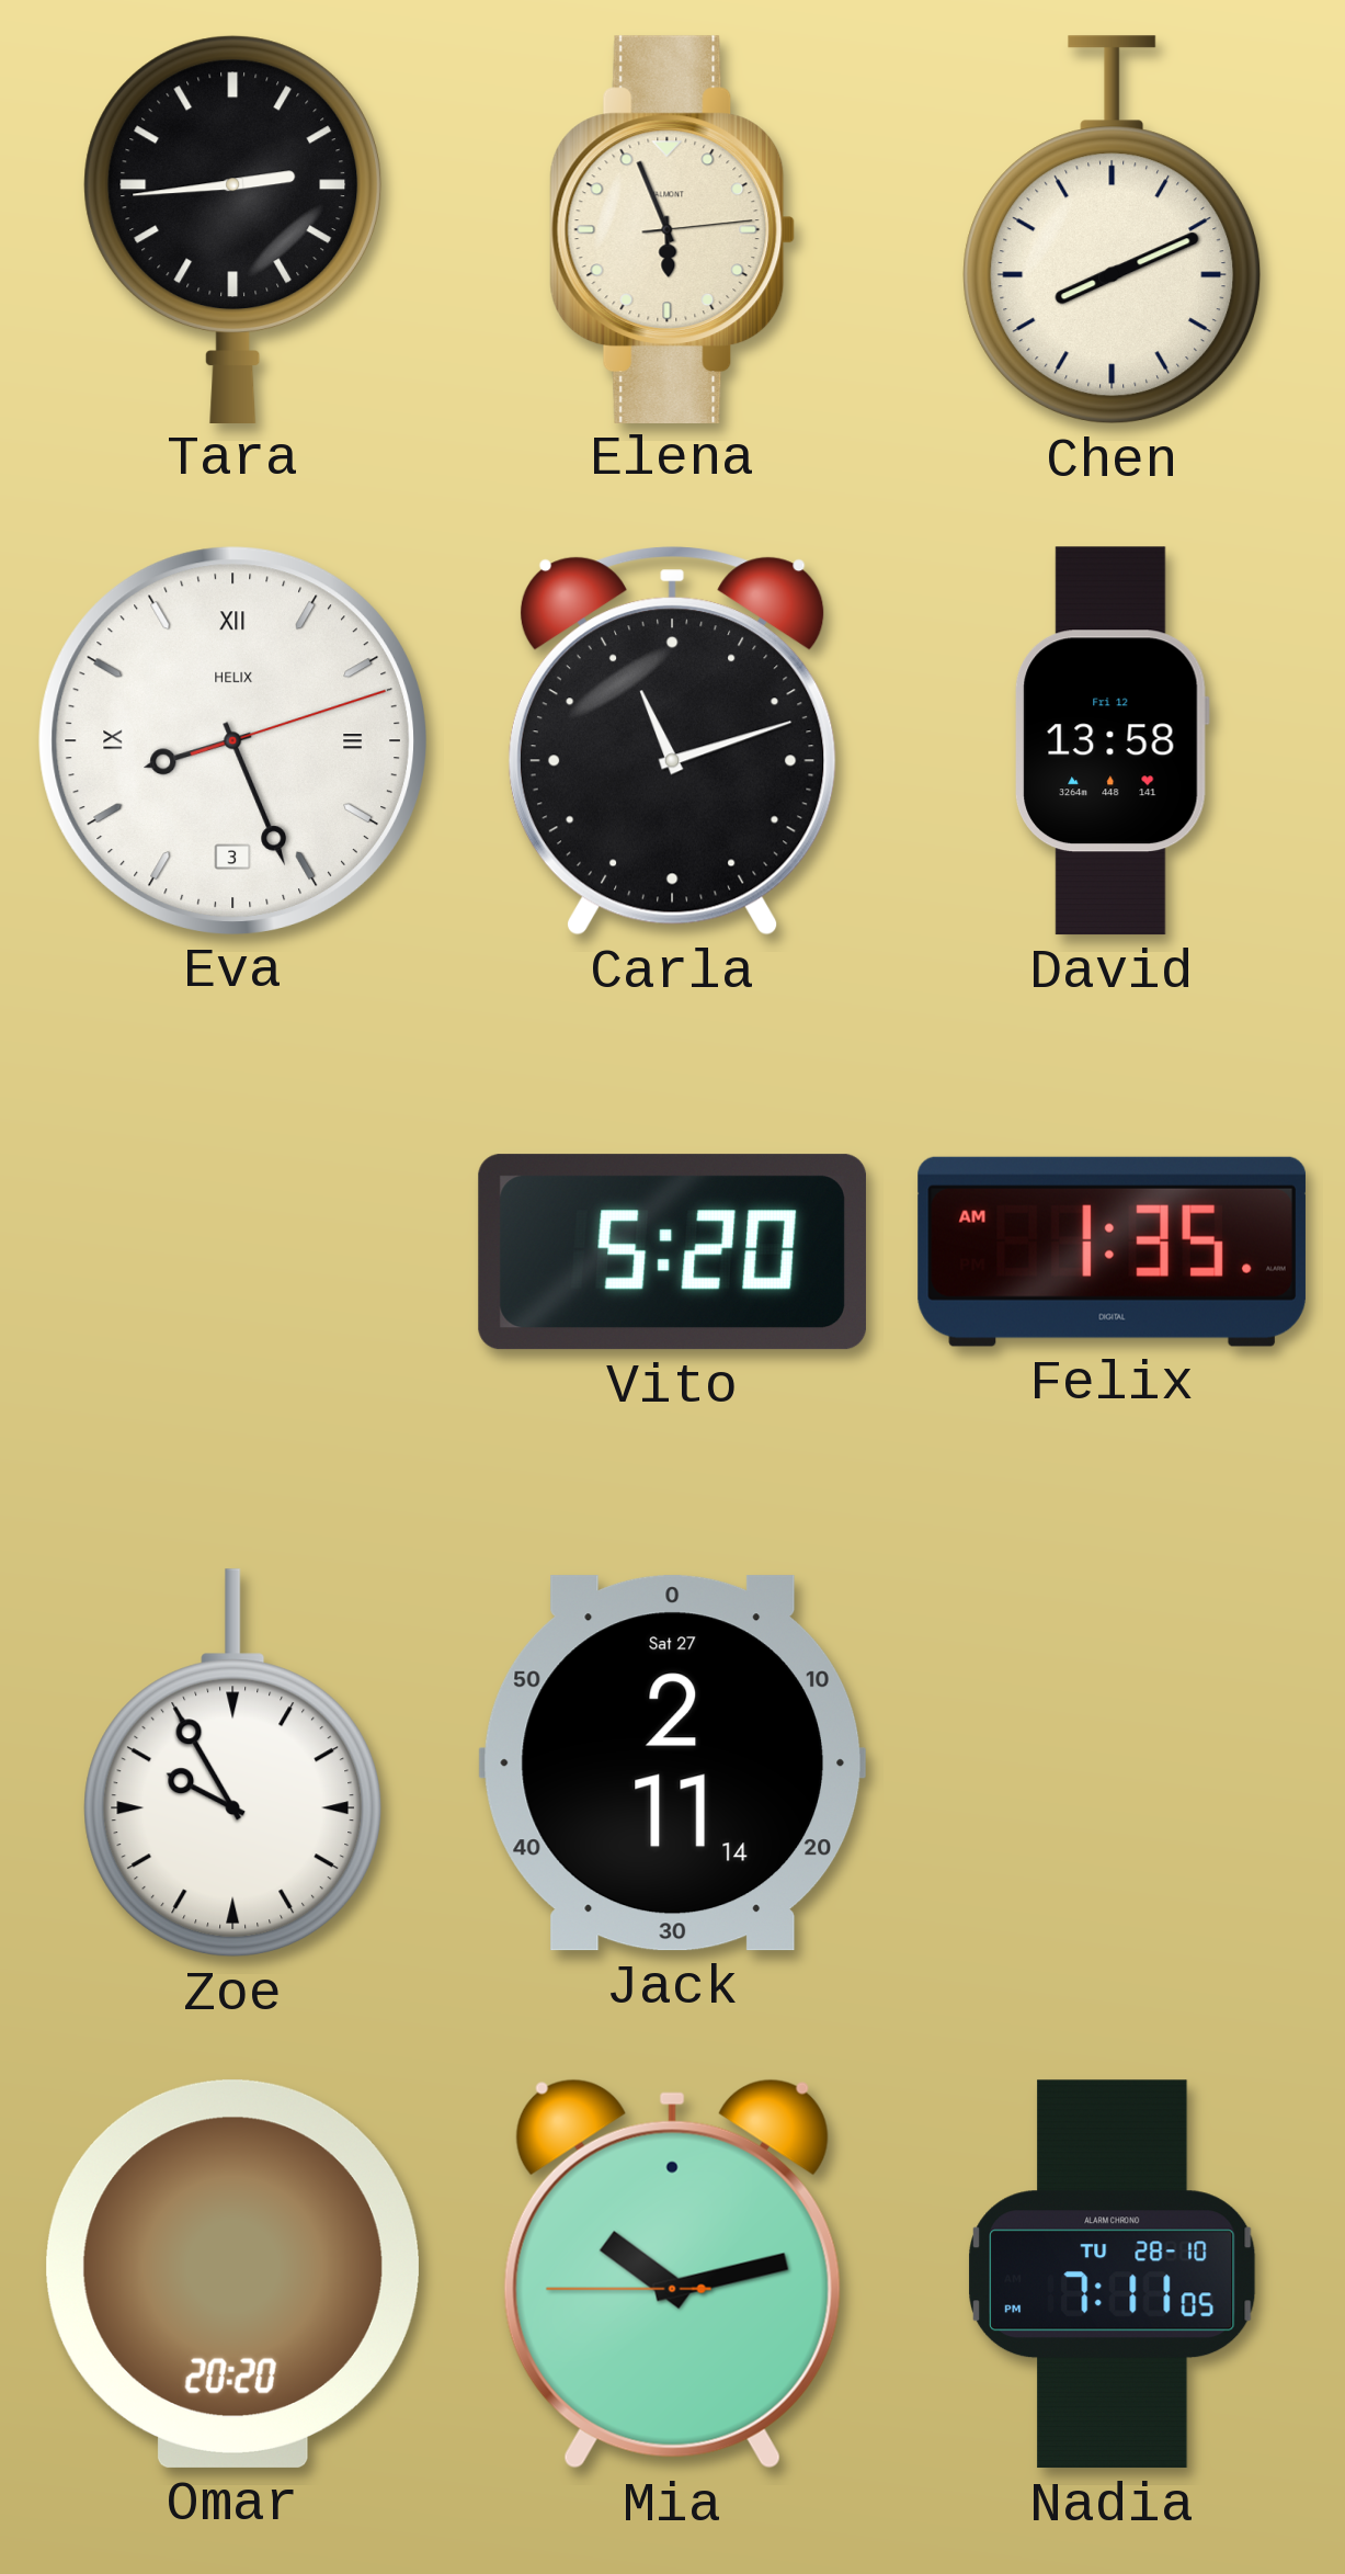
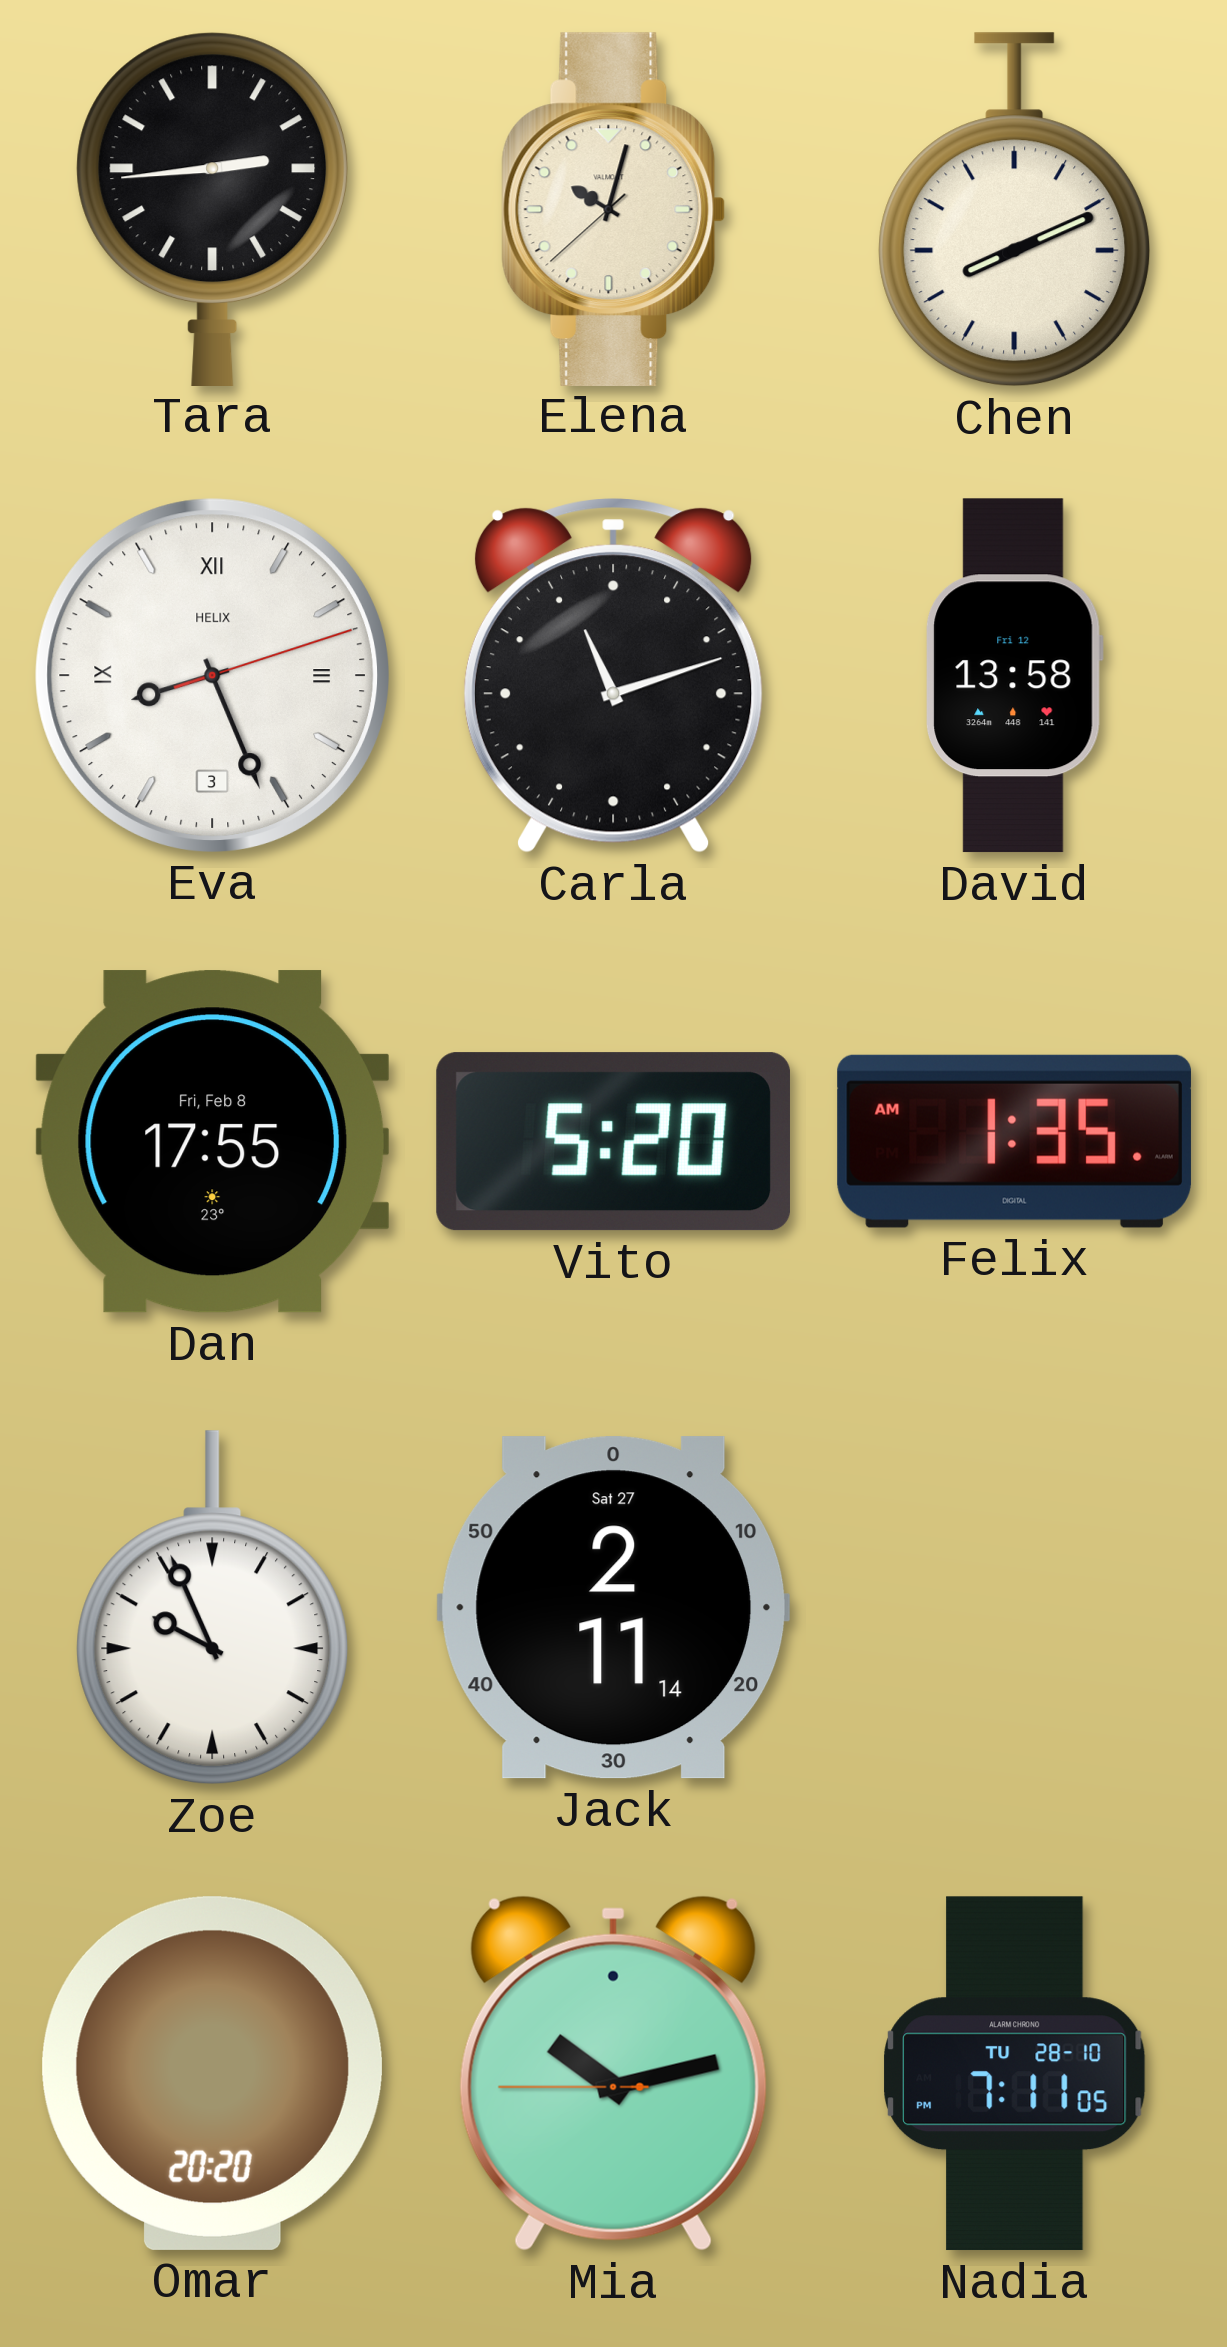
Elena: 5:56 -> 10:02 (614, 209)
Dan: none -> 17:55 (212, 1142)
Zoe: 9:55 -> 9:56 (213, 1608)
